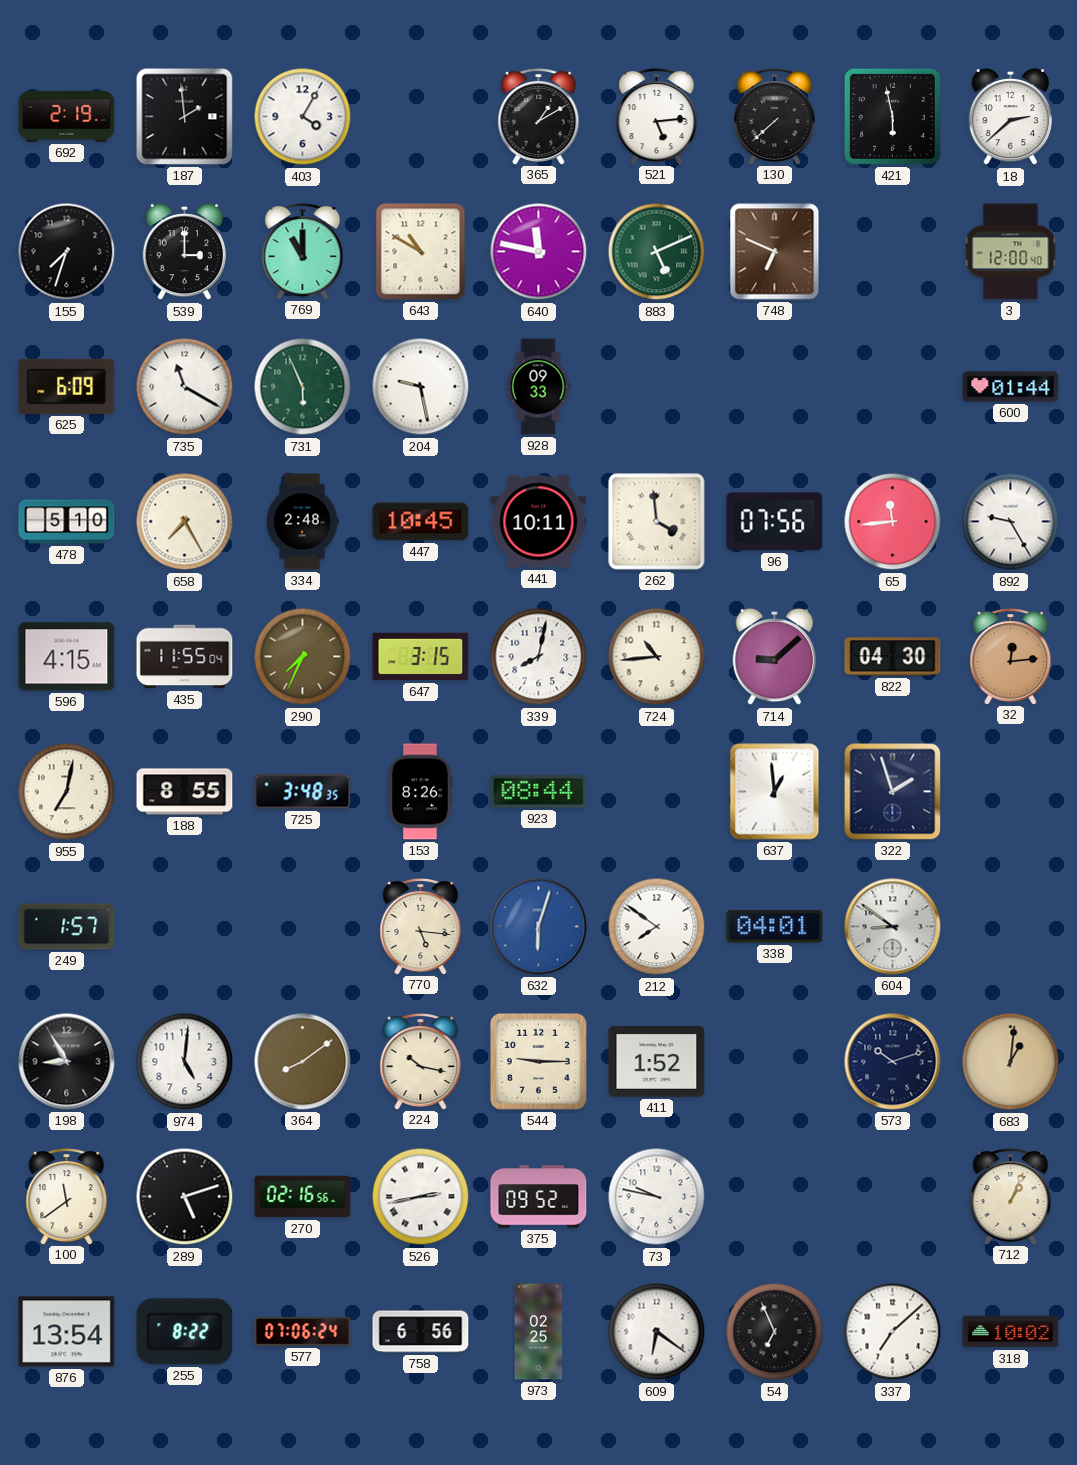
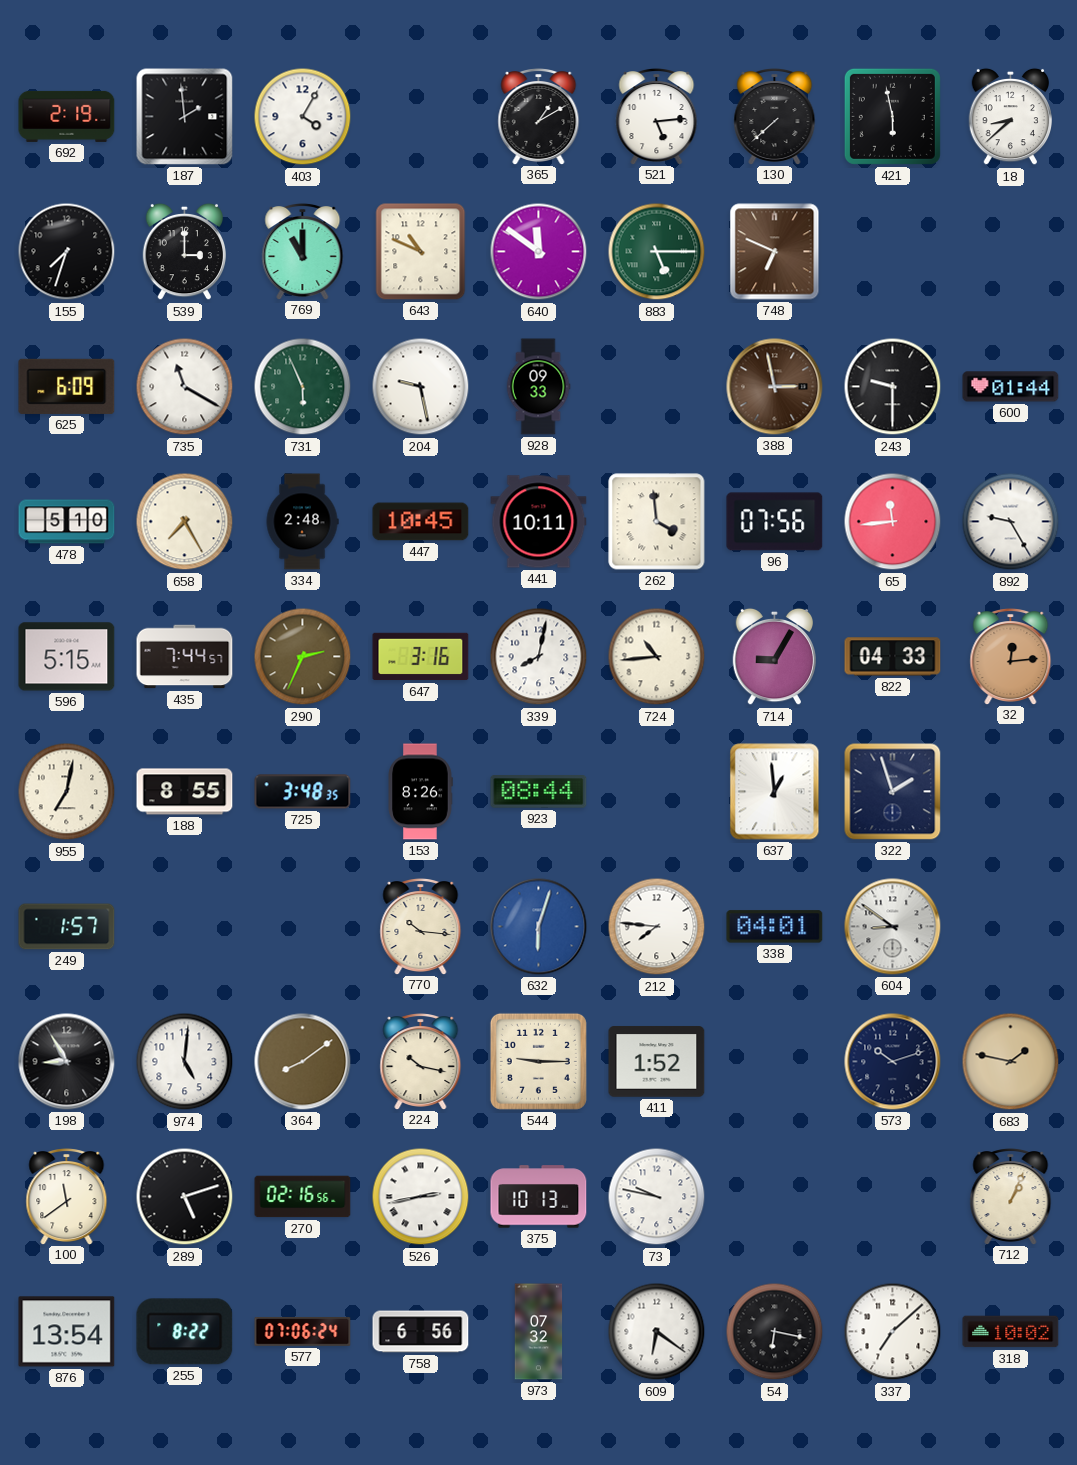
18: 2:38 -> 8:38 (1011, 117)
643: 10:50 -> 10:49 (421, 252)
640: 11:47 -> 11:51 (539, 252)
883: 5:11 -> 5:15 (657, 252)
3: 12:00 -> none (1011, 252)
388: none -> 2:58 (775, 387)
243: none -> 9:30 (893, 387)
596: 4:15 -> 5:15 (67, 657)
435: 11:55 -> 7:44 (185, 657)
290: 7:34 -> 2:34 (303, 657)
647: 3:15 -> 3:16 (421, 657)
714: 9:08 -> 9:05 (775, 657)
822: 04:30 -> 04:33 (893, 657)
770: 5:16 -> 10:16 (421, 927)
212: 7:51 -> 7:46 (657, 927)
683: 1:01 -> 1:47 (1011, 1062)
375: 09:52 -> 10:13 (539, 1197)
973: 02:25 -> 07:32 (539, 1332)
54: 6:56 -> 6:17 (775, 1332)
